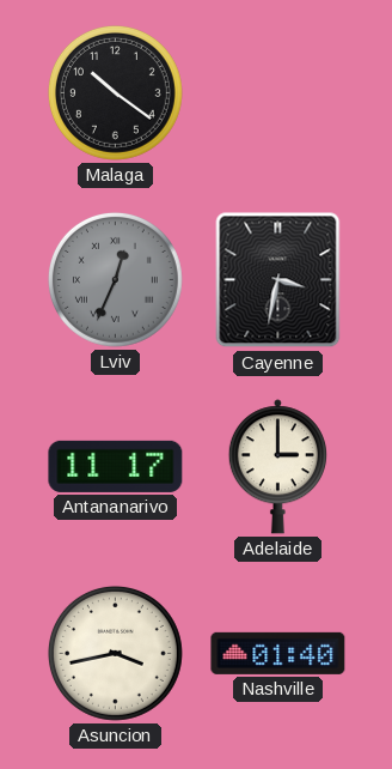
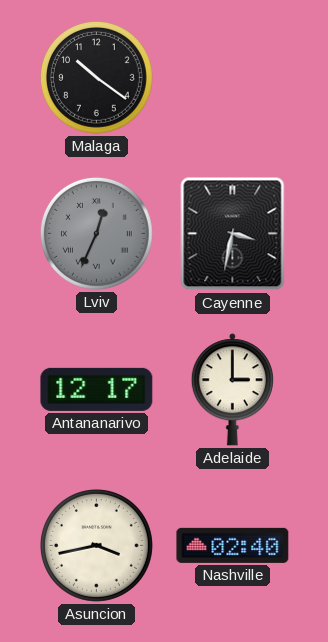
Antananarivo: 11:17 -> 12:17 (97, 389)
Nashville: 01:40 -> 02:40 (233, 545)
